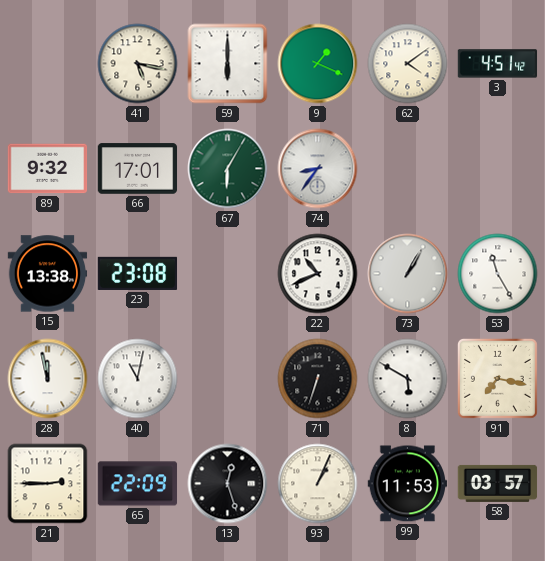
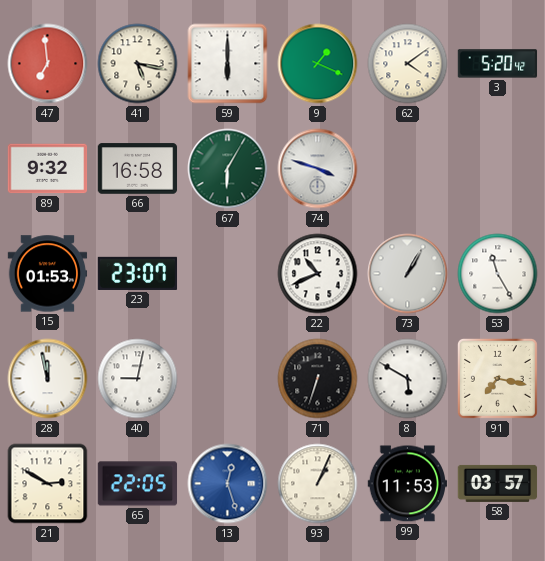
47: none -> 6:59 (48, 64)
3: 4:51 -> 5:20 (498, 64)
66: 17:01 -> 16:58 (138, 169)
74: 8:36 -> 3:48 (318, 169)
15: 13:38 -> 01:53 (48, 274)
23: 23:08 -> 23:07 (138, 273)
40: 11:02 -> 9:02 (138, 379)
21: 2:45 -> 2:50 (48, 484)
65: 22:09 -> 22:05 (138, 484)
13 dial: black -> blue (228, 484)
